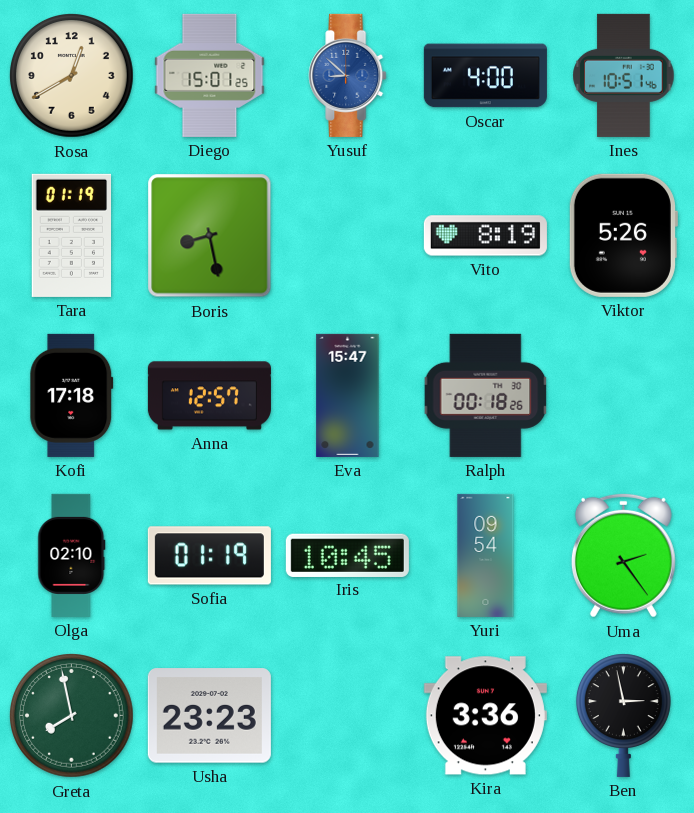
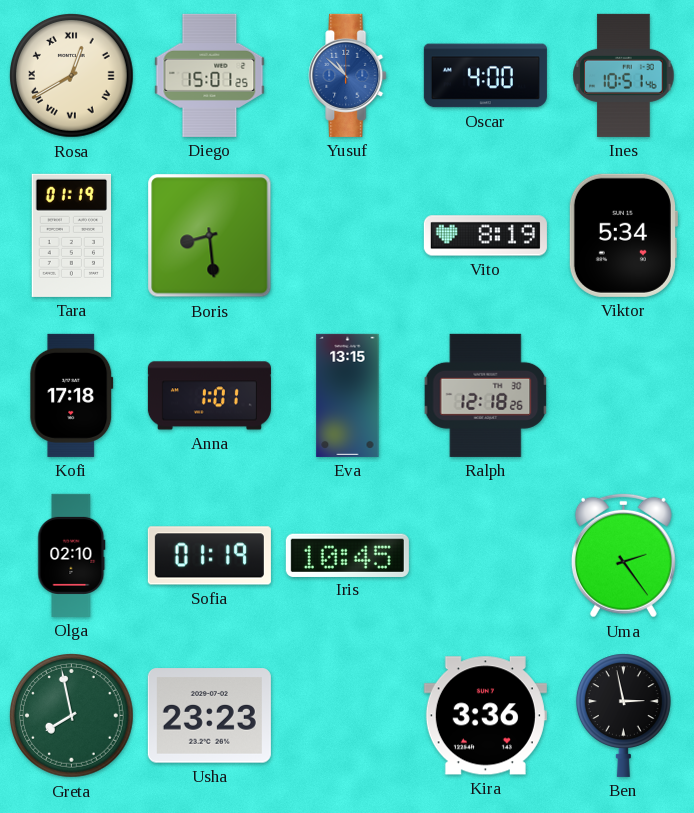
Rosa numerals: Arabic -> Roman (72, 76)
Yusuf: 8:52 -> 10:52 (348, 75)
Boris: 8:28 -> 8:29 (210, 236)
Viktor: 5:26 -> 5:34 (623, 235)
Anna: 12:57 -> 1:01 (209, 396)
Eva: 15:47 -> 13:15 (348, 395)
Ralph: 00:18 -> 12:18 (486, 395)
Yuri: 09:54 -> none (486, 555)
